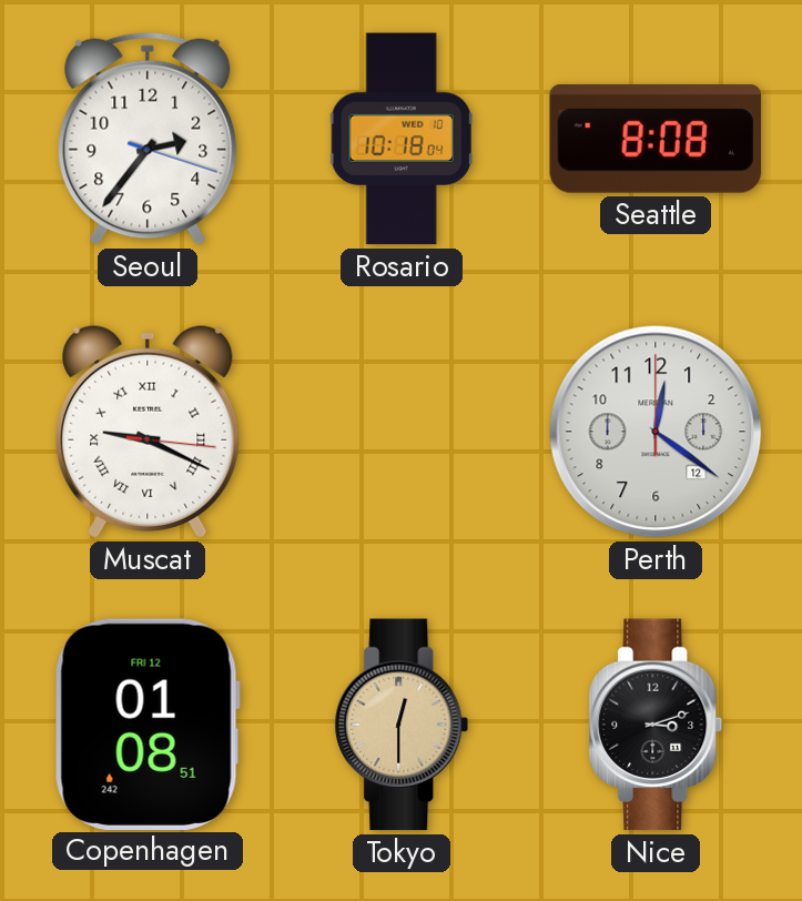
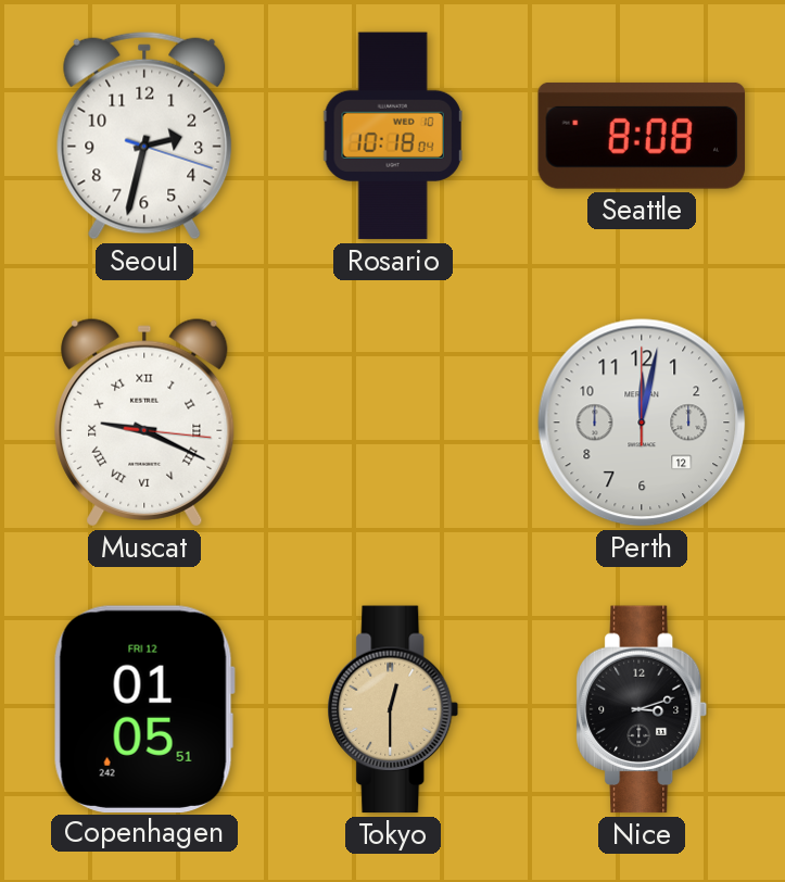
Seoul: 2:36 -> 2:32 (144, 136)
Perth: 12:21 -> 12:02 (642, 423)
Copenhagen: 01:08 -> 01:05 (144, 708)
